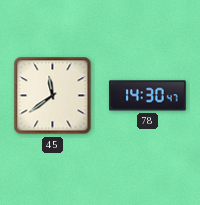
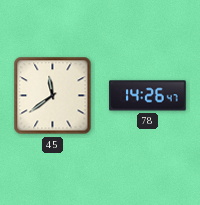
78: 14:30 -> 14:26 (148, 96)
